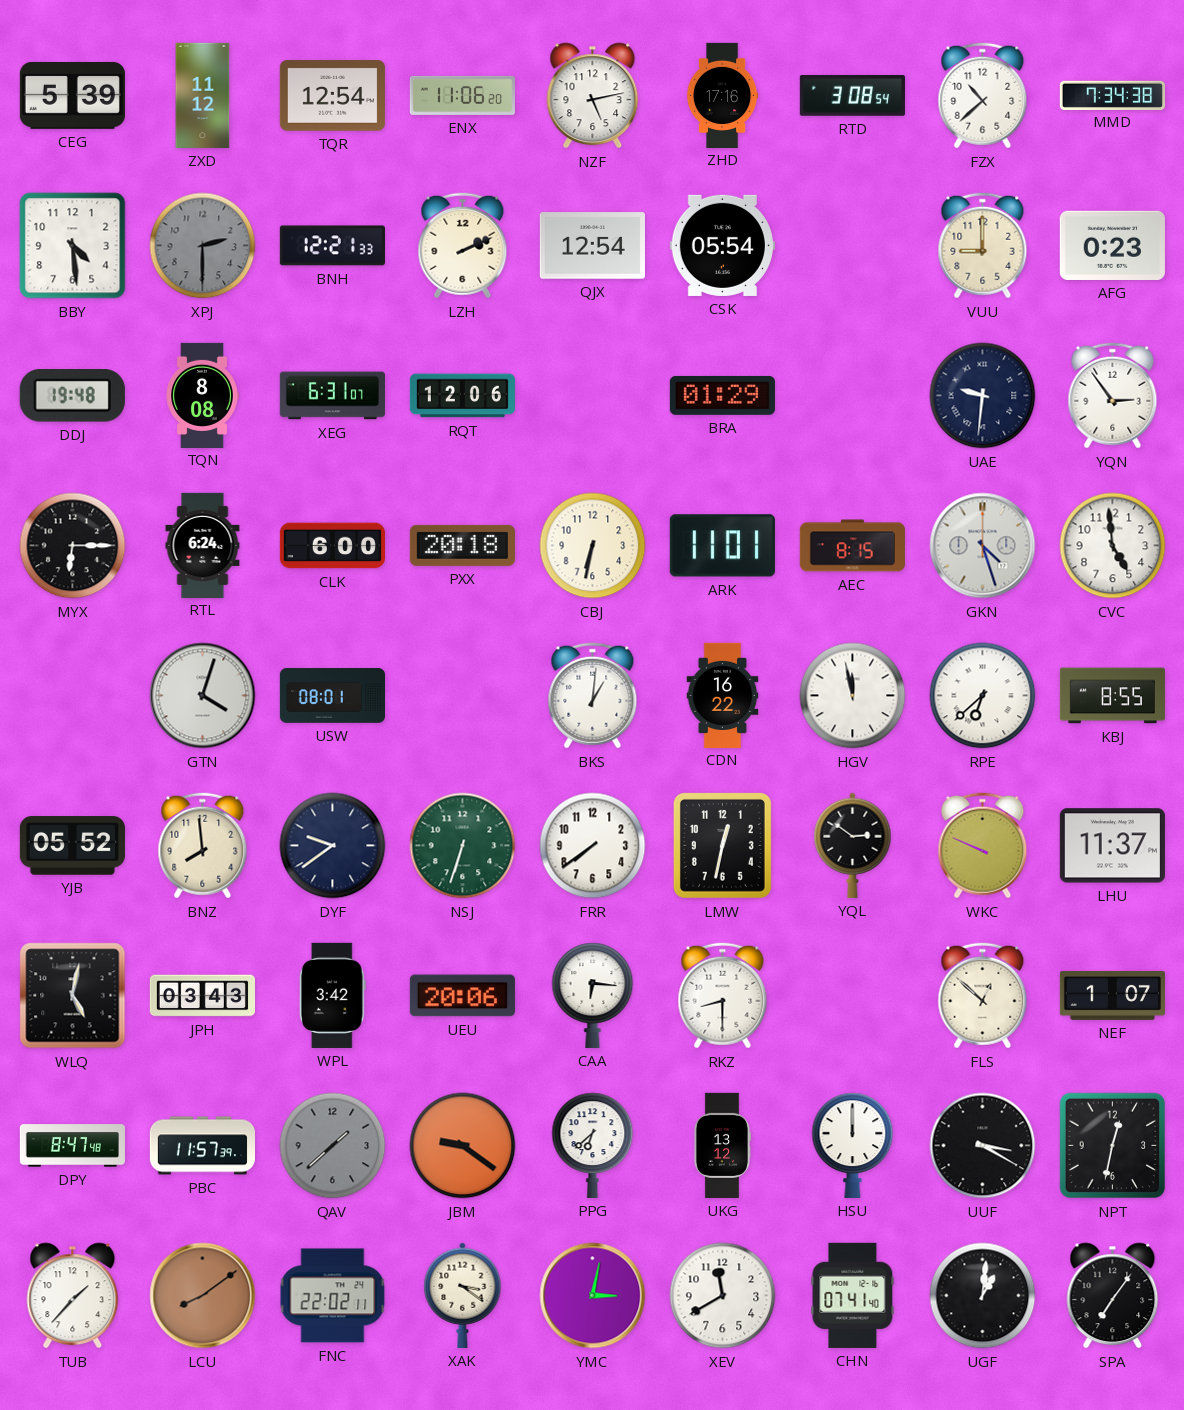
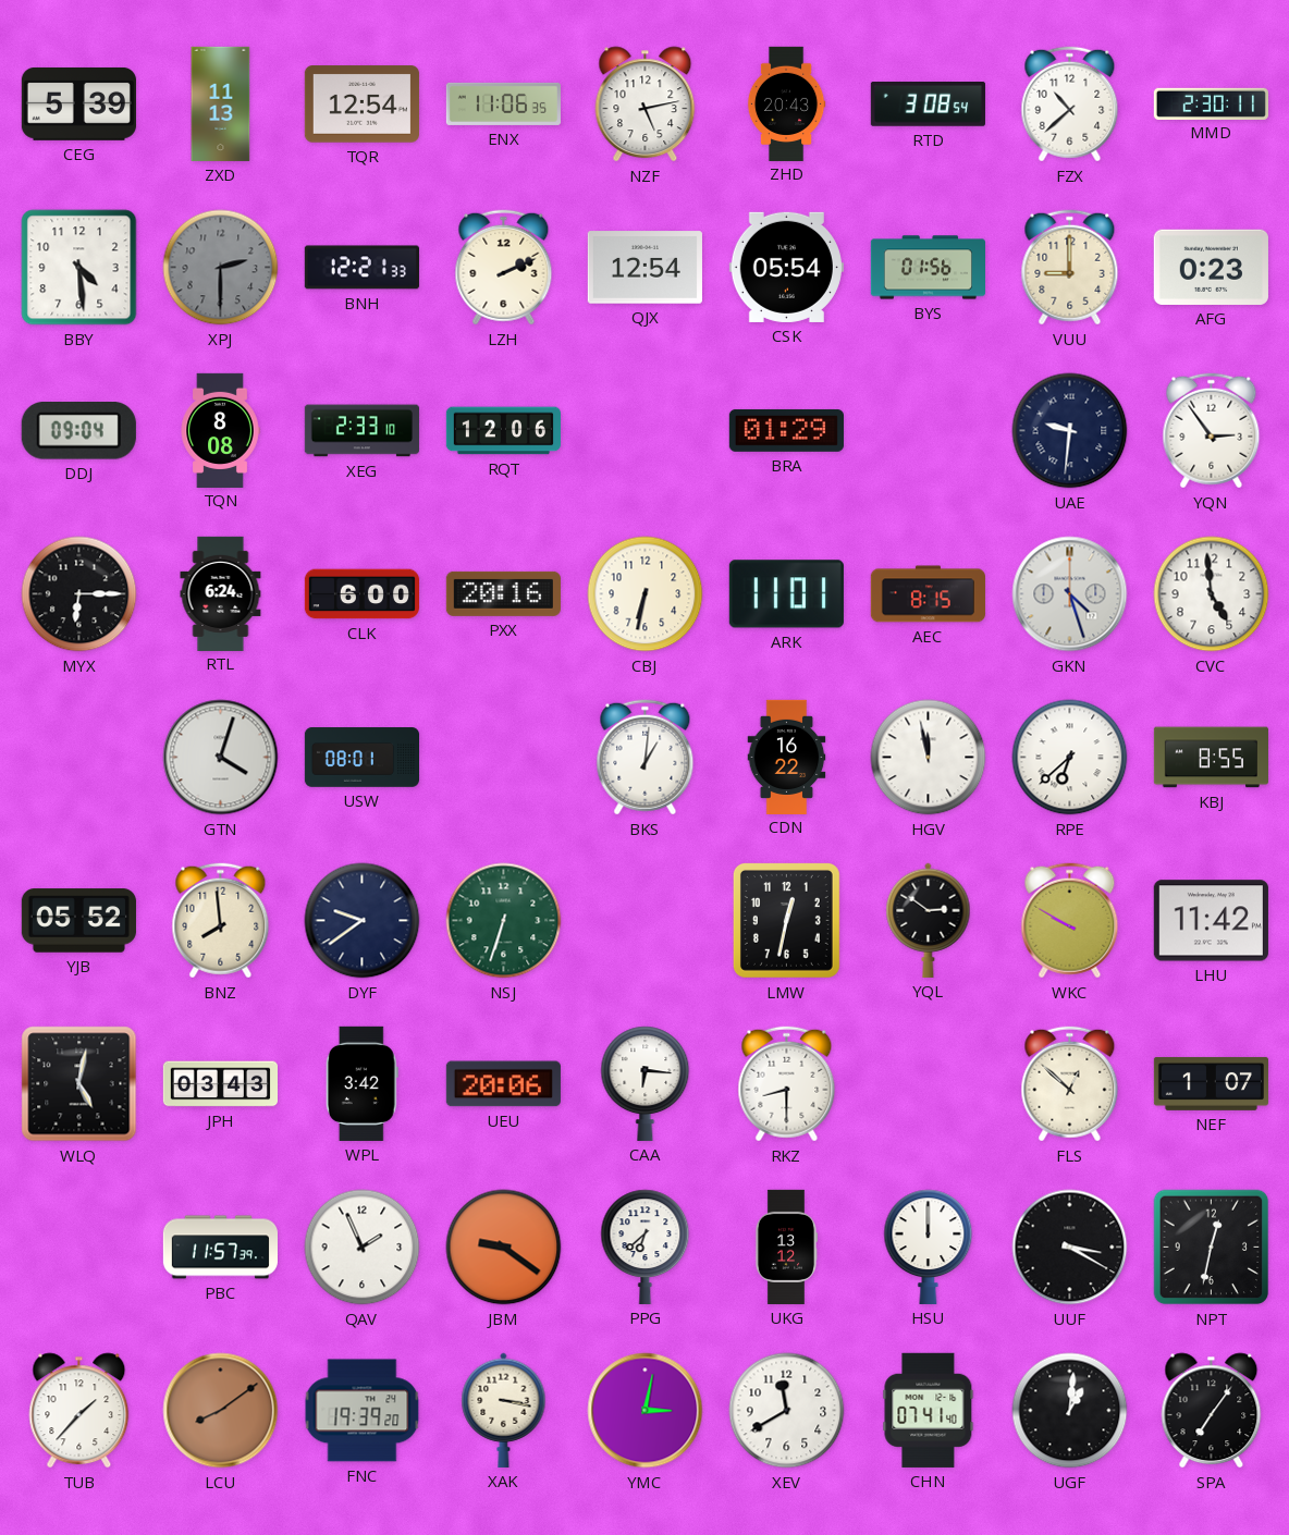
ZXD: 11:12 -> 11:13 (221, 103)
ENX: 11:06:20 -> 11:06:35 (503, 103)
ZHD: 17:16 -> 20:43 (786, 103)
MMD: 7:34 -> 2:30 (1211, 103)
BYS: none -> 01:56 (928, 268)
DDJ: 19:48 -> 09:04 (78, 431)
XEG: 6:31 -> 2:33 (361, 431)
PXX: 20:18 -> 20:16 (503, 593)
FRR: 7:39 -> none (593, 846)
WKC: 9:49 -> 9:50 (1070, 921)
LHU: 11:37 -> 11:42 (1211, 921)
DPY: 8:47 -> none (72, 1146)
QAV: 1:38 -> 1:56 (363, 1248)
QAV dial: grey -> white (363, 1248)
FNC: 22:02 -> 19:39 (363, 1411)
XAK: 3:21 -> 3:17 (504, 1410)
